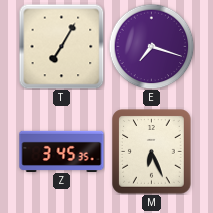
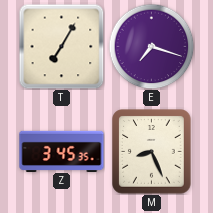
M: 6:26 -> 8:26 (152, 152)
